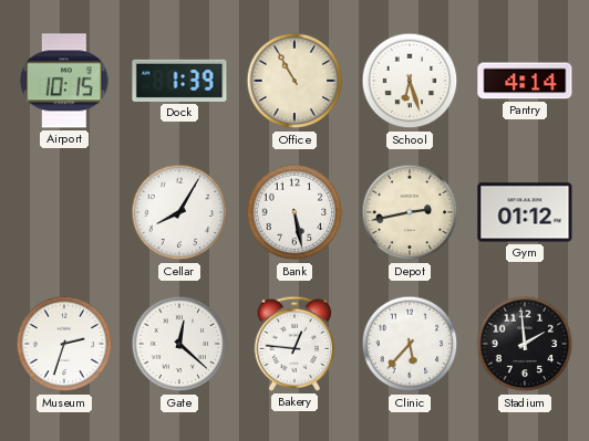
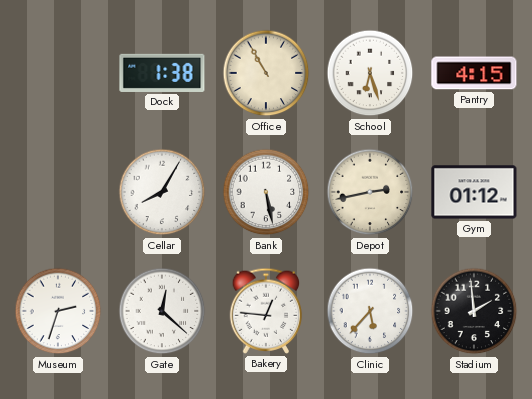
Airport: 10:15 -> none (64, 81)
Dock: 1:39 -> 1:38 (162, 73)
Pantry: 4:14 -> 4:15 (474, 73)
